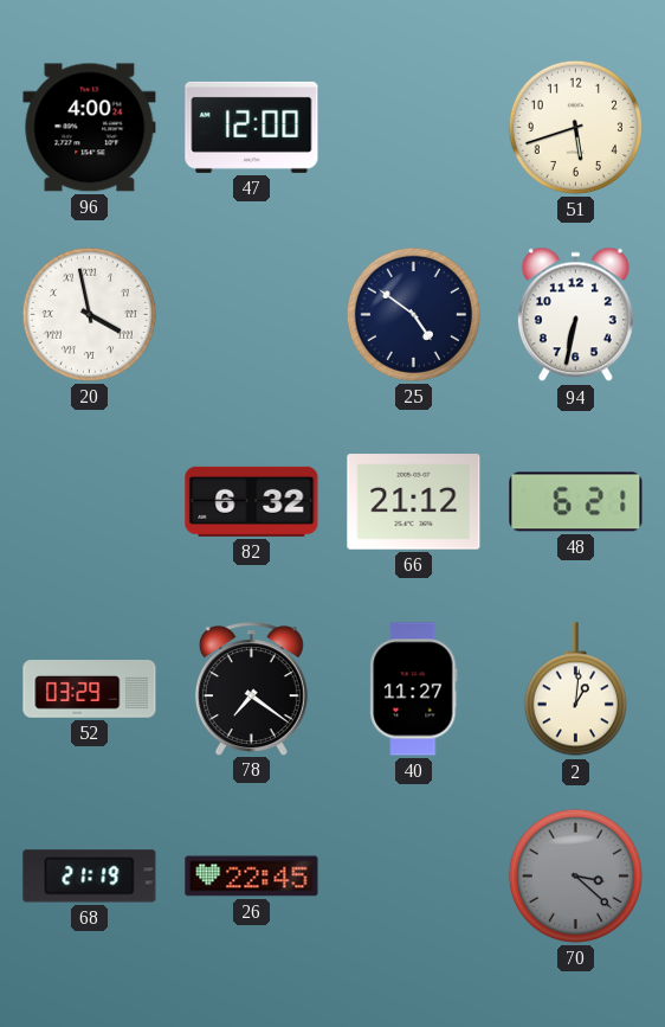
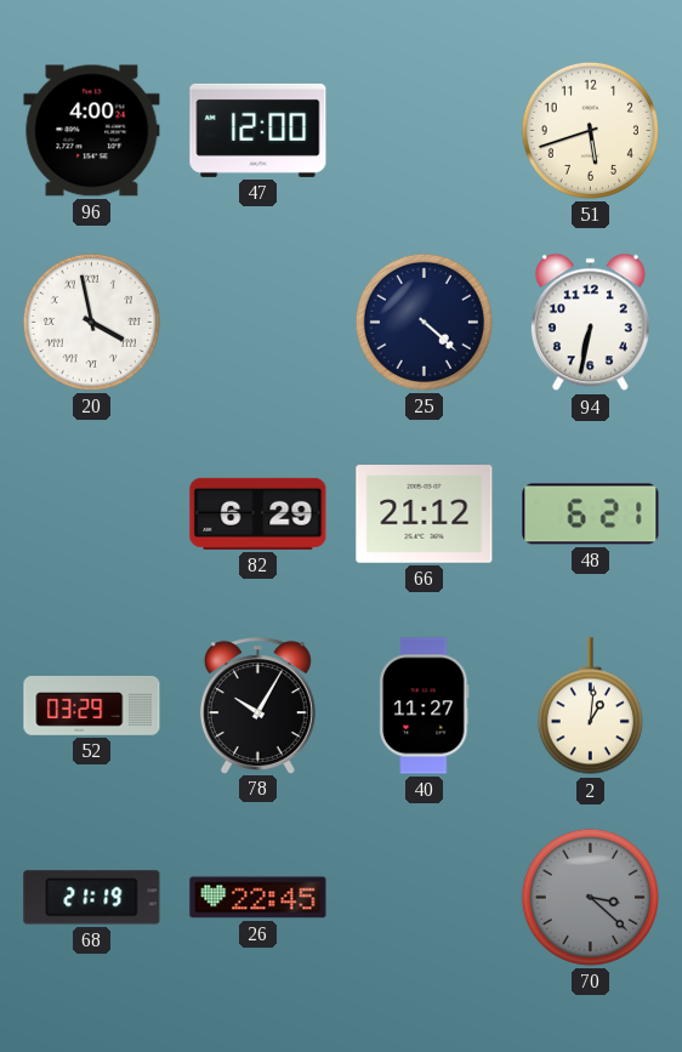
25: 4:51 -> 4:22 (424, 322)
82: 6:32 -> 6:29 (258, 513)
78: 7:21 -> 10:05 (257, 705)
